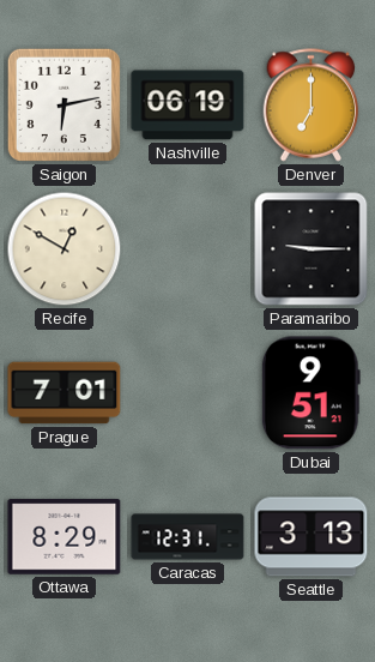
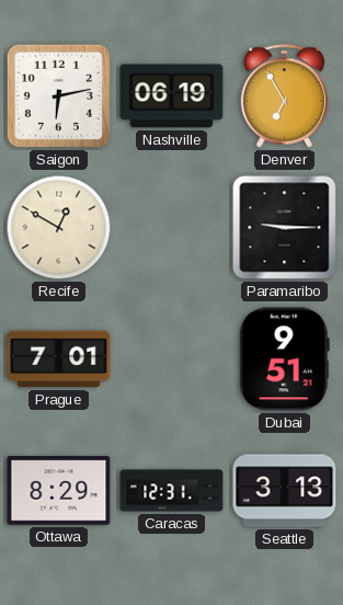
Denver: 7:00 -> 6:55 (285, 96)
